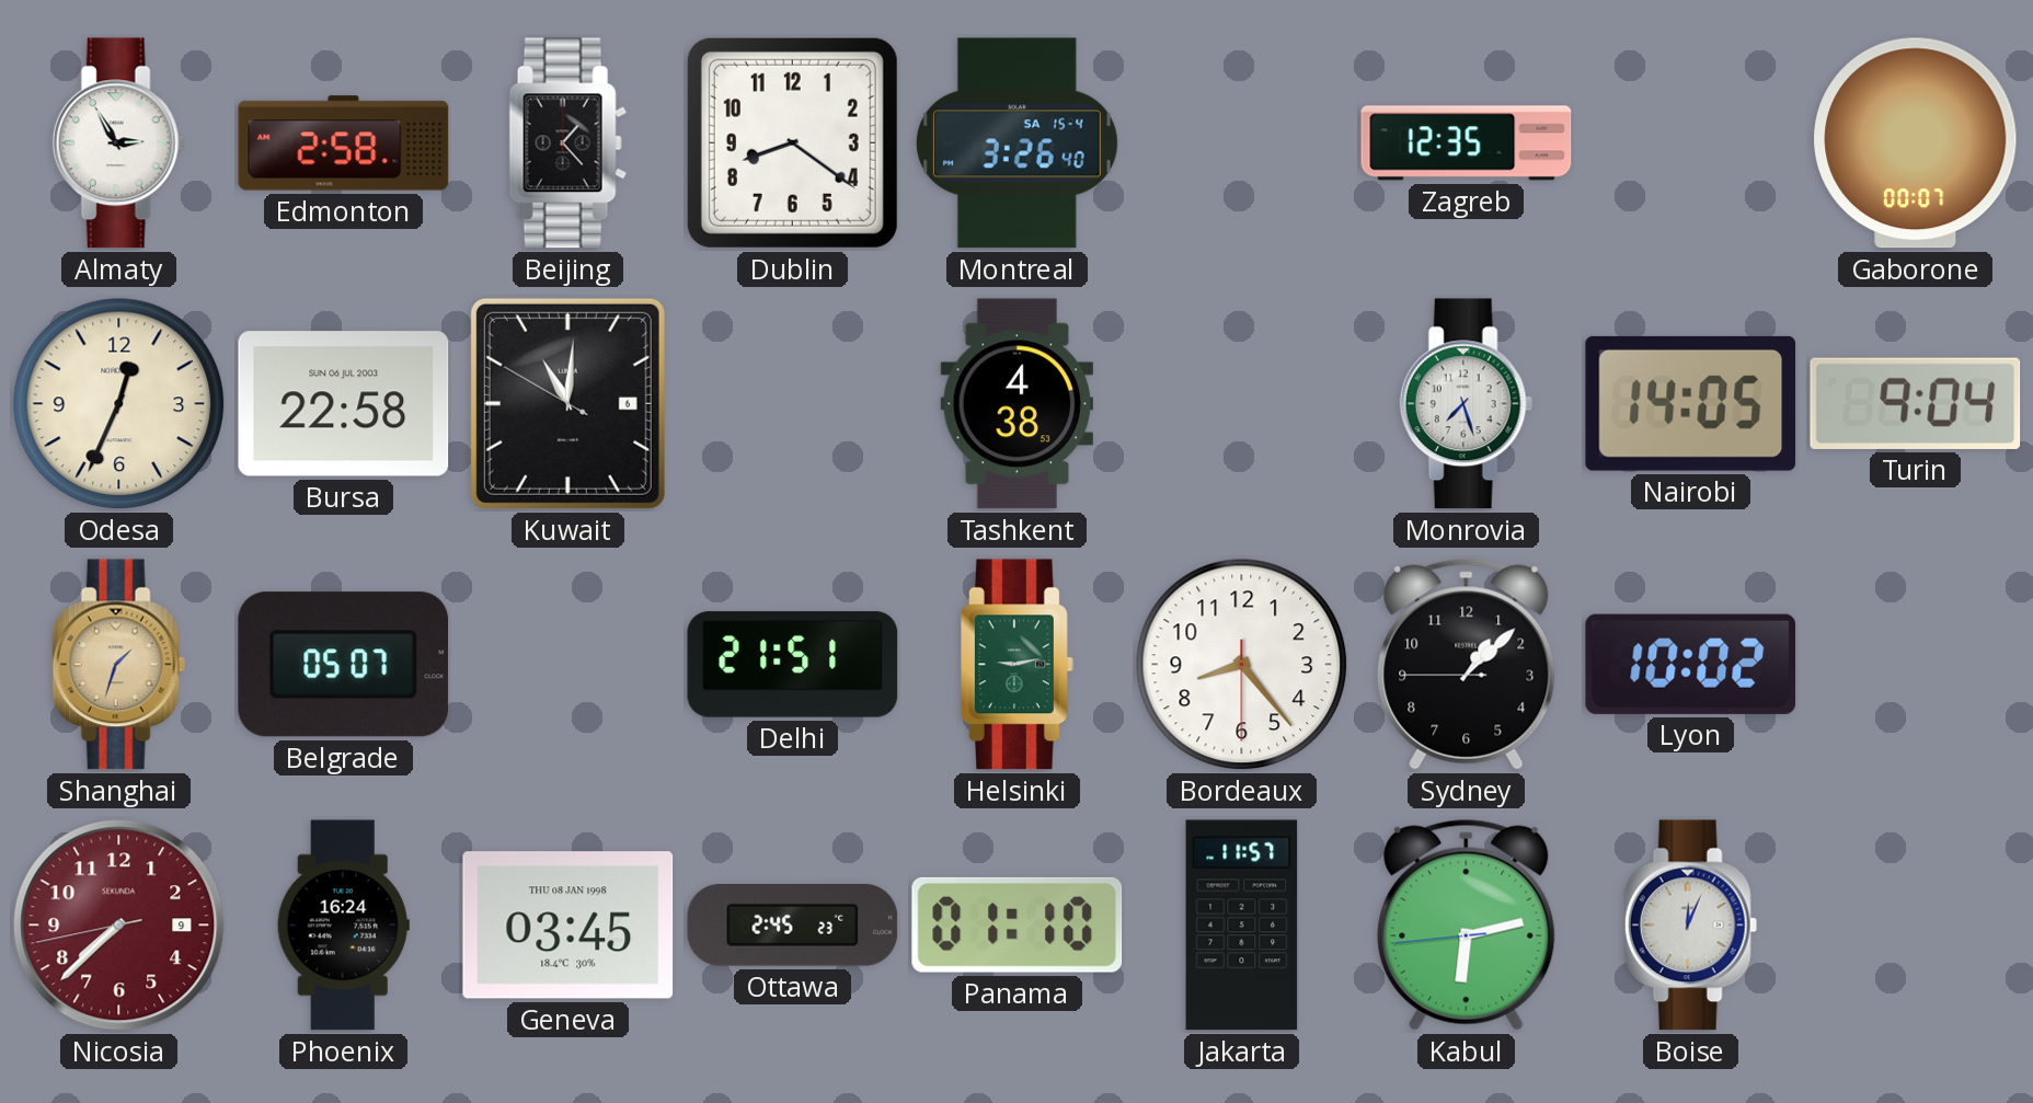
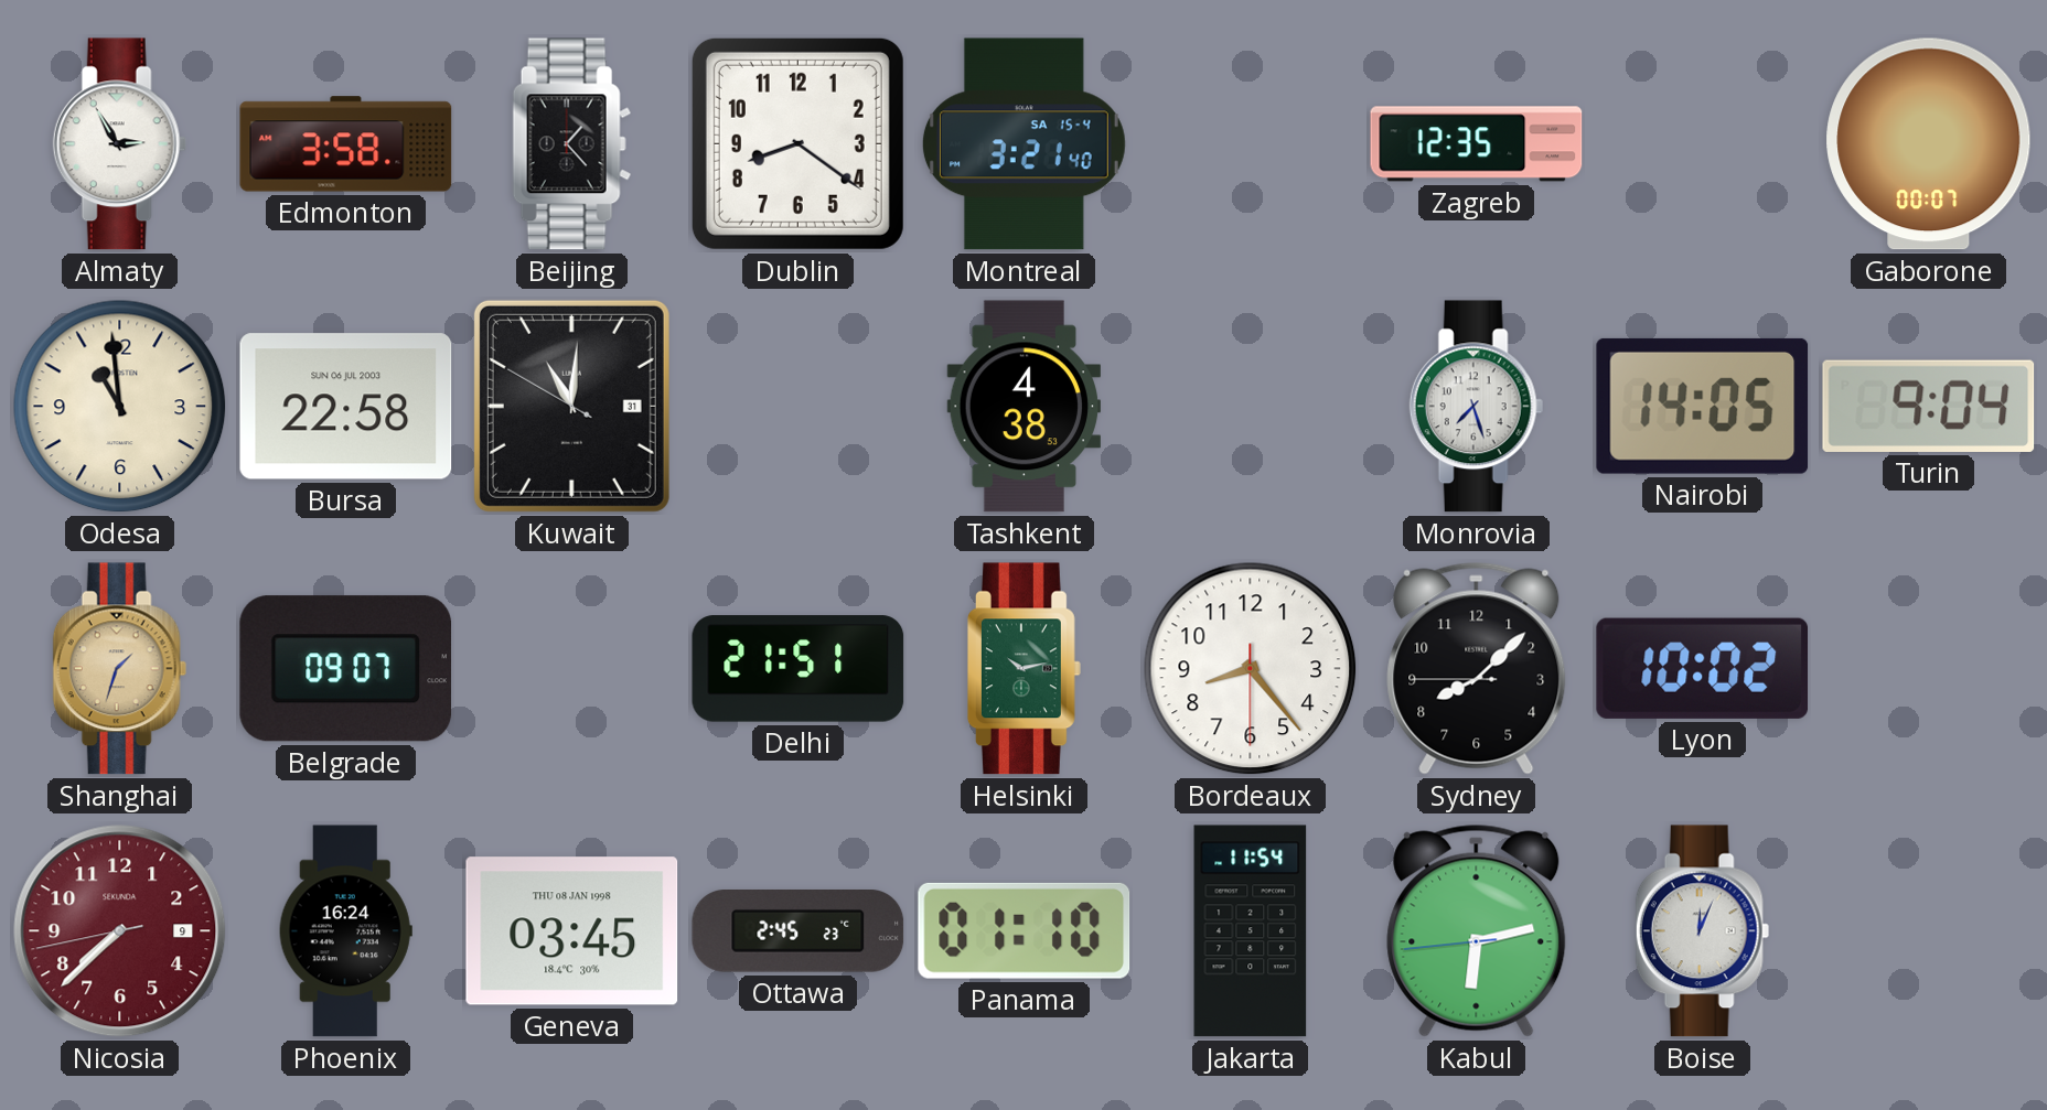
Edmonton: 2:58 -> 3:58 (346, 144)
Montreal: 3:26 -> 3:21 (1024, 144)
Odesa: 12:34 -> 10:59 (120, 407)
Kuwait date: 6 -> 31 (571, 406)
Belgrade: 05:07 -> 09:07 (346, 669)
Helsinki: 9:13 -> 10:13 (1024, 669)
Sydney: 1:07 -> 8:07 (1477, 668)
Jakarta: 11:57 -> 11:54 (1251, 931)
